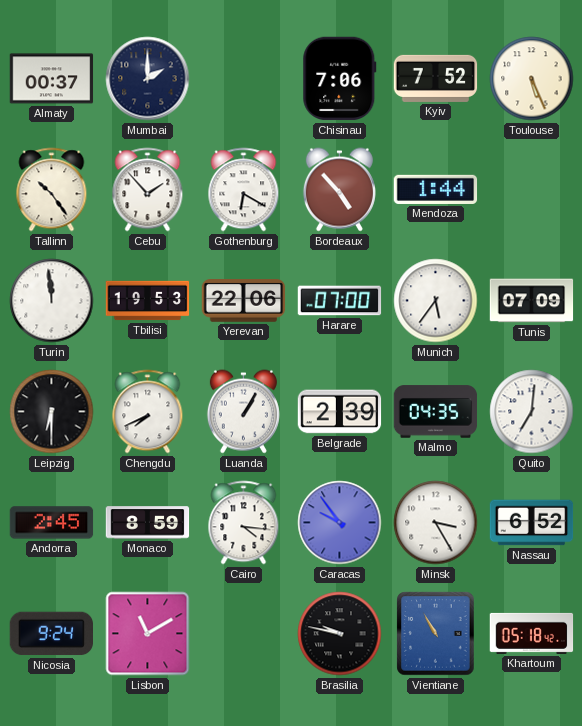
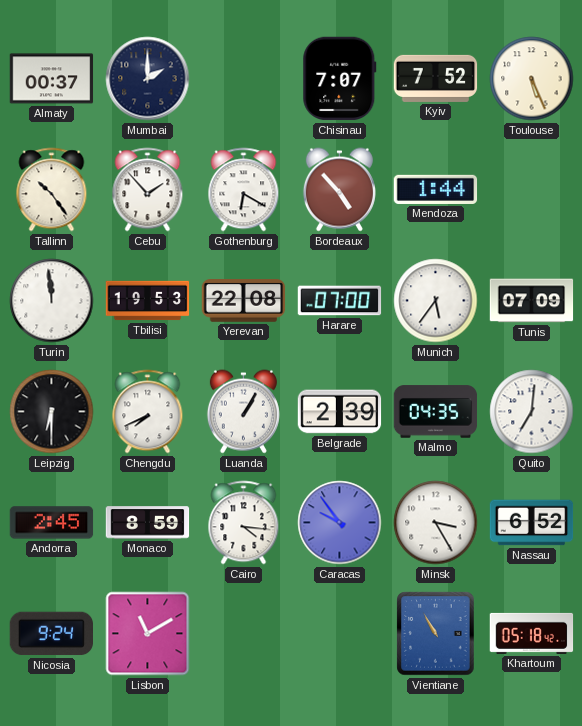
Chisinau: 7:06 -> 7:07 (340, 79)
Yerevan: 22:06 -> 22:08 (244, 301)
Brasilia: 9:47 -> none (340, 634)
